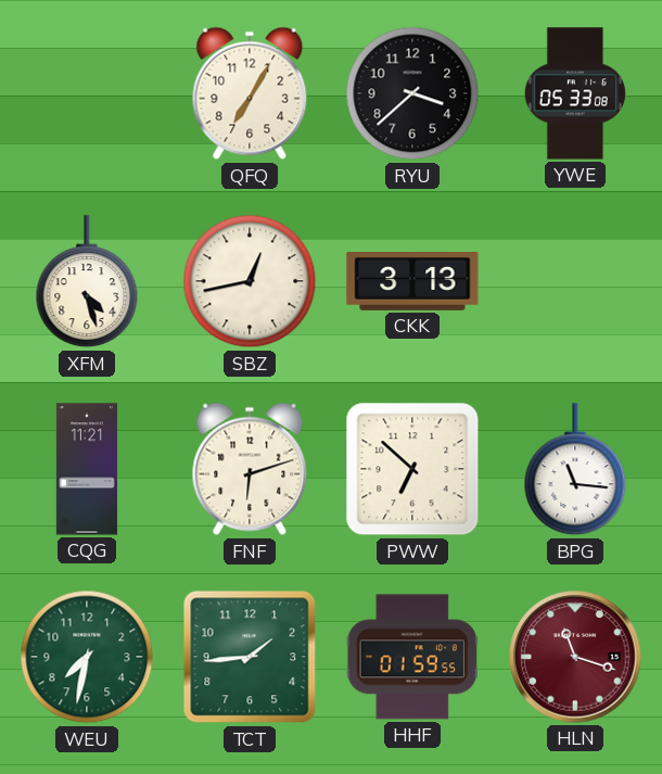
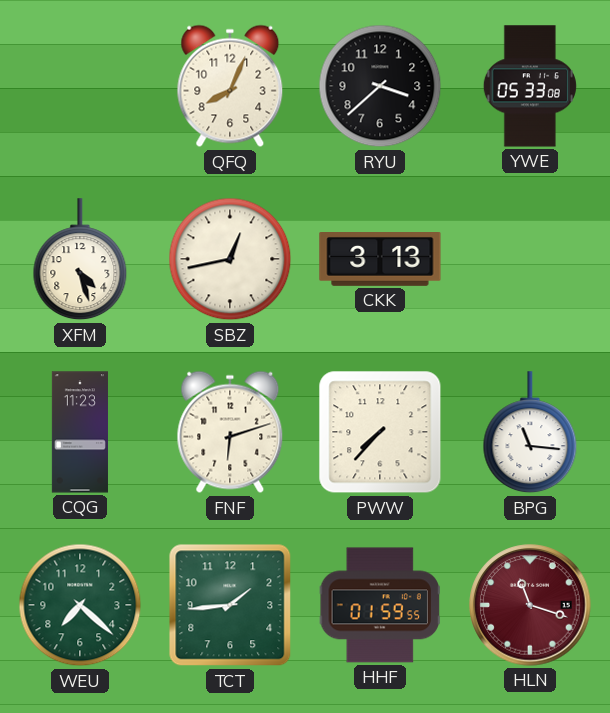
QFQ: 7:05 -> 8:04 (230, 86)
CQG: 11:21 -> 11:23 (80, 432)
PWW: 6:52 -> 7:37 (380, 432)
WEU: 7:32 -> 7:22 (80, 605)
